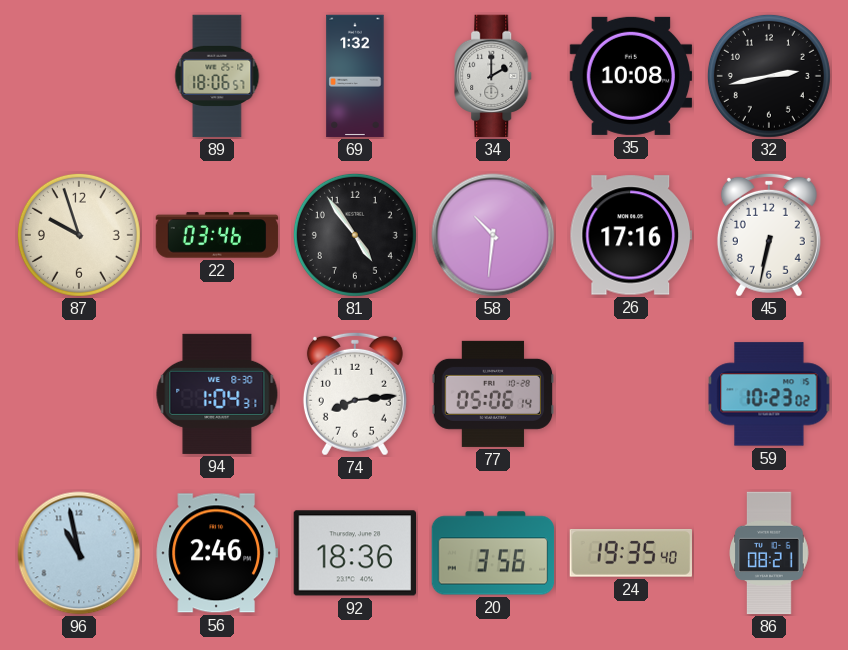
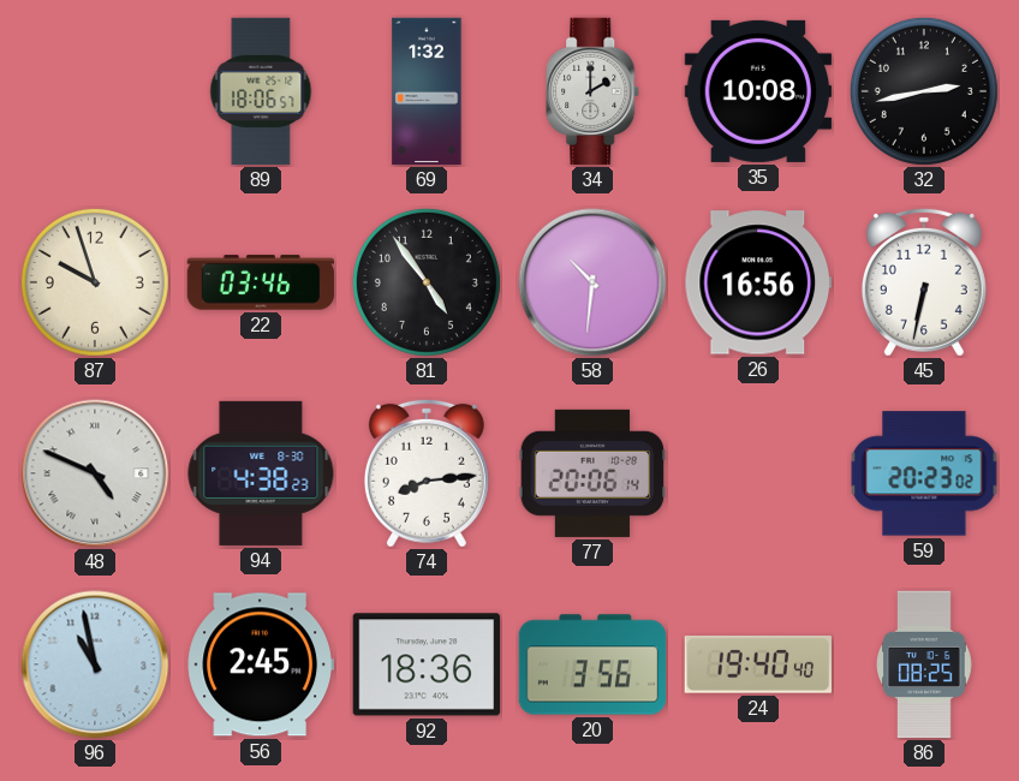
26: 17:16 -> 16:56 (758, 282)
48: none -> 4:49 (95, 473)
94: 1:04 -> 4:38 (261, 473)
77: 05:06 -> 20:06 (592, 473)
59: 10:23 -> 20:23 (924, 473)
56: 2:46 -> 2:45 (260, 664)
24: 19:35 -> 19:40 (757, 666)
86: 08:21 -> 08:25 (924, 664)
